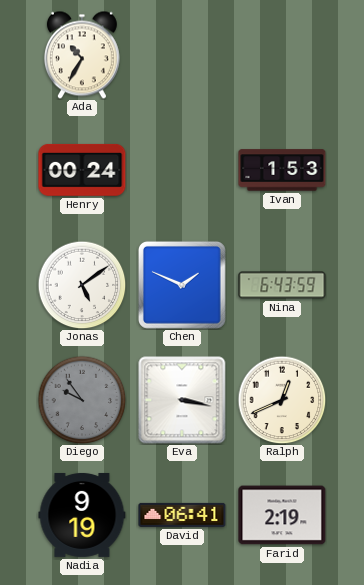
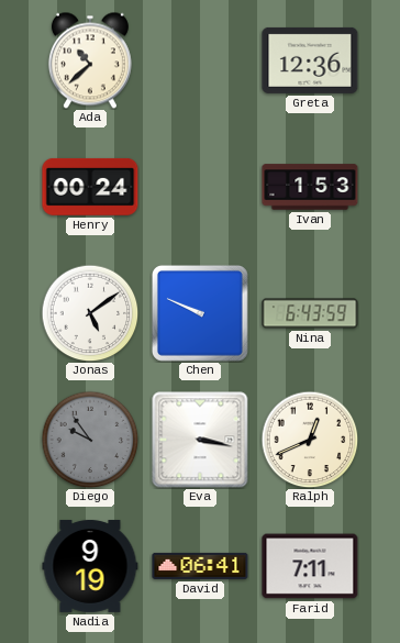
Ada: 10:35 -> 10:38 (90, 60)
Greta: none -> 12:36 (310, 60)
Chen: 1:49 -> 9:49 (200, 313)
Farid: 2:19 -> 7:11 (310, 566)
